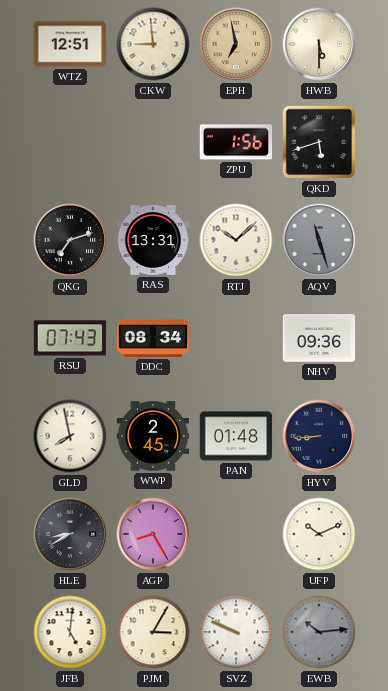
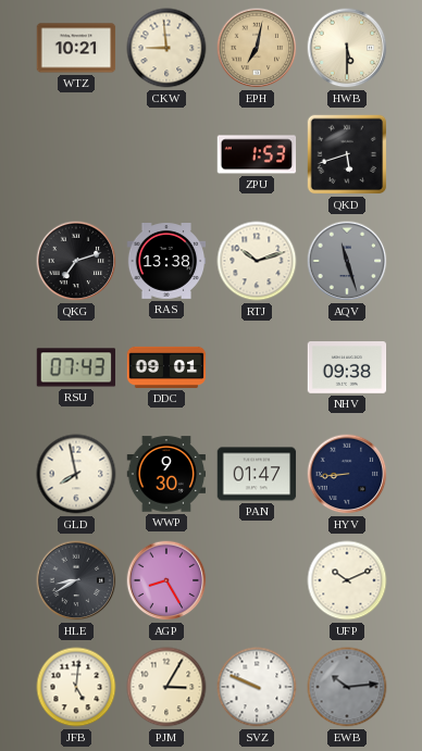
WTZ: 12:51 -> 10:21 (76, 48)
EPH: 6:58 -> 7:02 (257, 48)
ZPU: 1:56 -> 1:53 (257, 154)
RAS: 13:31 -> 13:38 (166, 262)
RTJ: 10:08 -> 10:12 (257, 261)
DDC: 08:34 -> 09:01 (166, 367)
NHV: 09:36 -> 09:38 (347, 368)
WWP: 2:45 -> 9:30 (166, 474)
PAN: 01:48 -> 01:47 (257, 474)
